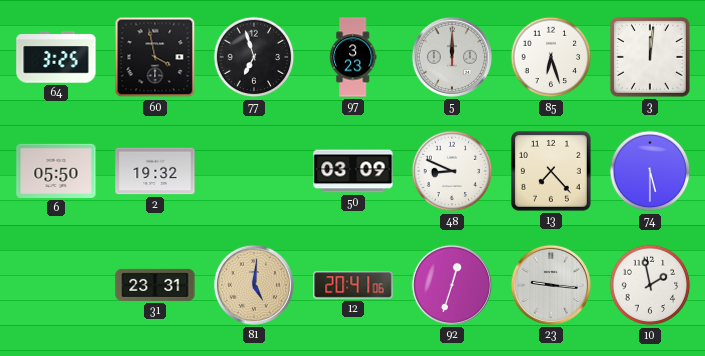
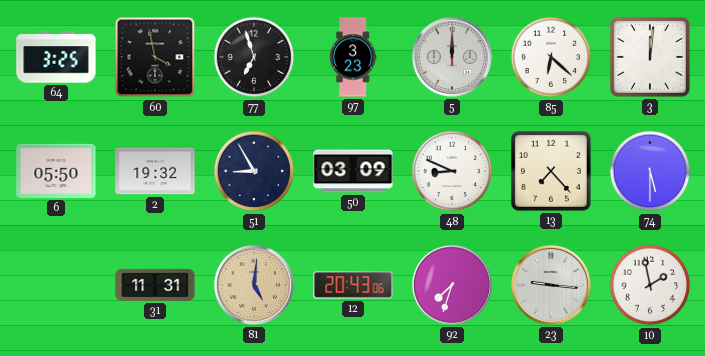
85: 6:27 -> 6:22 (551, 57)
51: none -> 8:55 (254, 171)
31: 23:31 -> 11:31 (155, 285)
12: 20:41 -> 20:43 (353, 285)
92: 12:33 -> 7:33 (452, 285)
